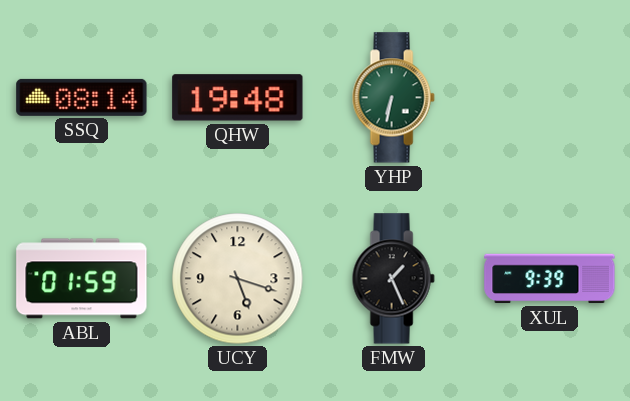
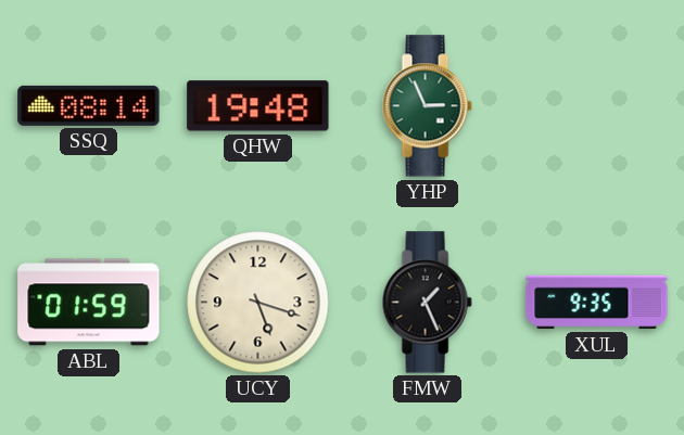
YHP: 6:32 -> 2:56 (427, 106)
XUL: 9:39 -> 9:35 (597, 303)
